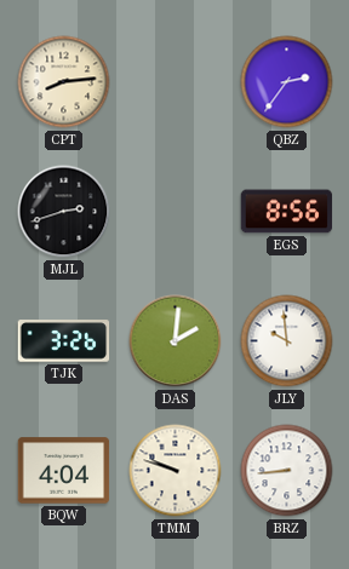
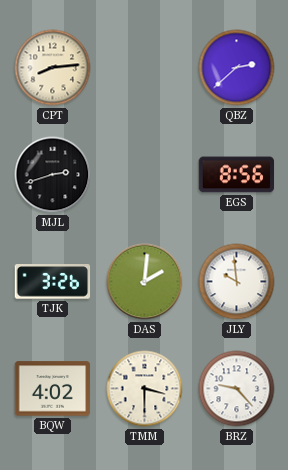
QBZ: 2:36 -> 2:38 (237, 68)
BQW: 4:04 -> 4:02 (53, 389)
TMM: 9:48 -> 3:30 (145, 389)
BRZ: 8:44 -> 9:23 (237, 389)
